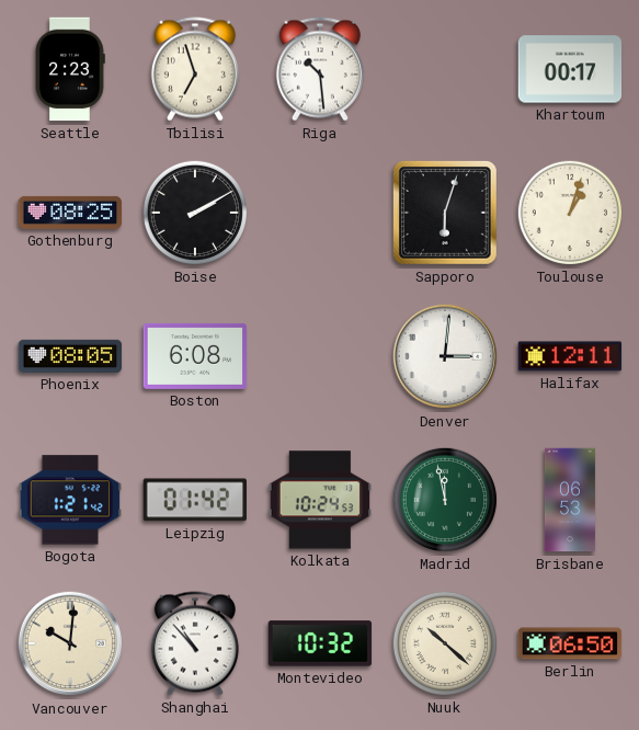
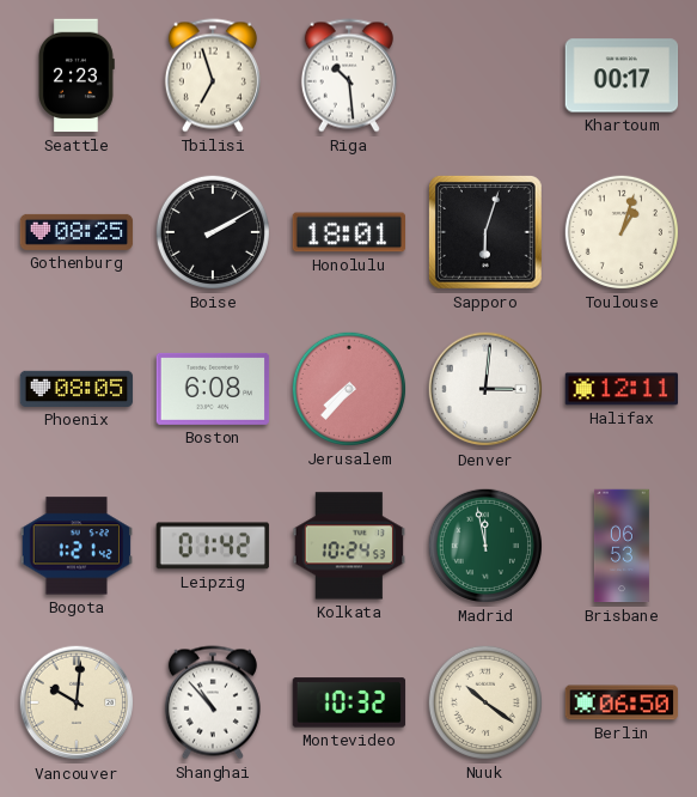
Honolulu: none -> 18:01 (348, 232)
Jerusalem: none -> 7:37 (349, 389)
Nuuk: 10:22 -> 10:21 (485, 702)
